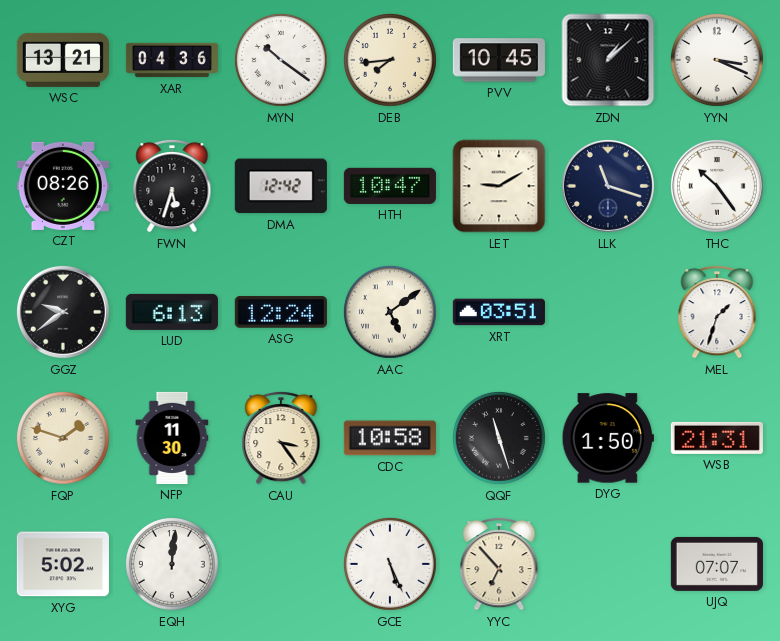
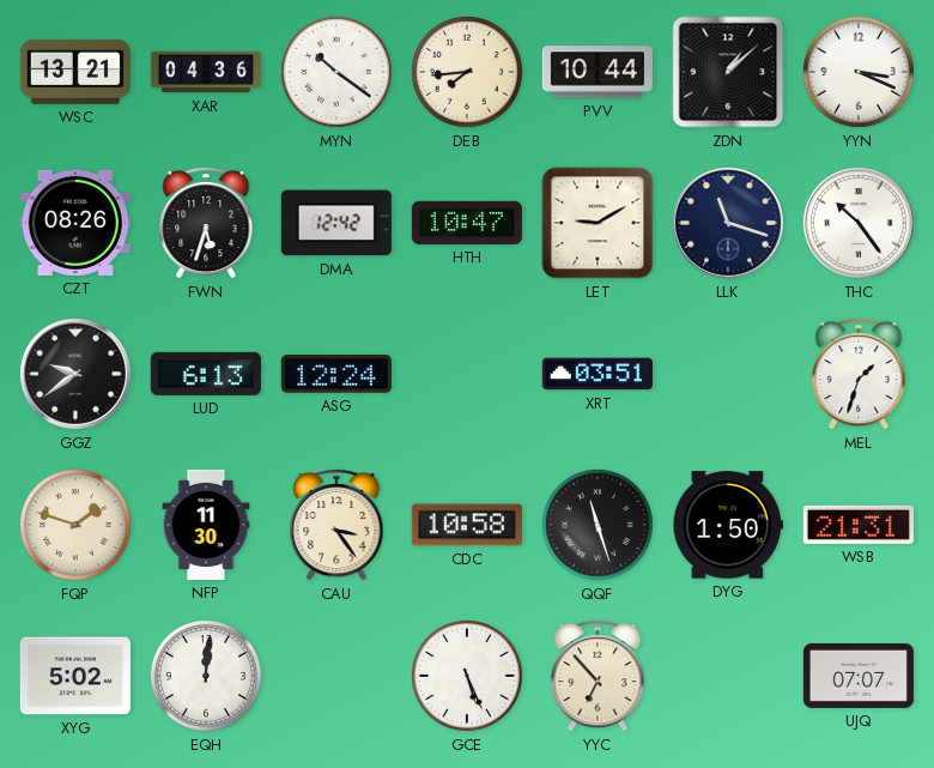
PVV: 10:45 -> 10:44 (598, 72)
AAC: 5:09 -> none (390, 312)
